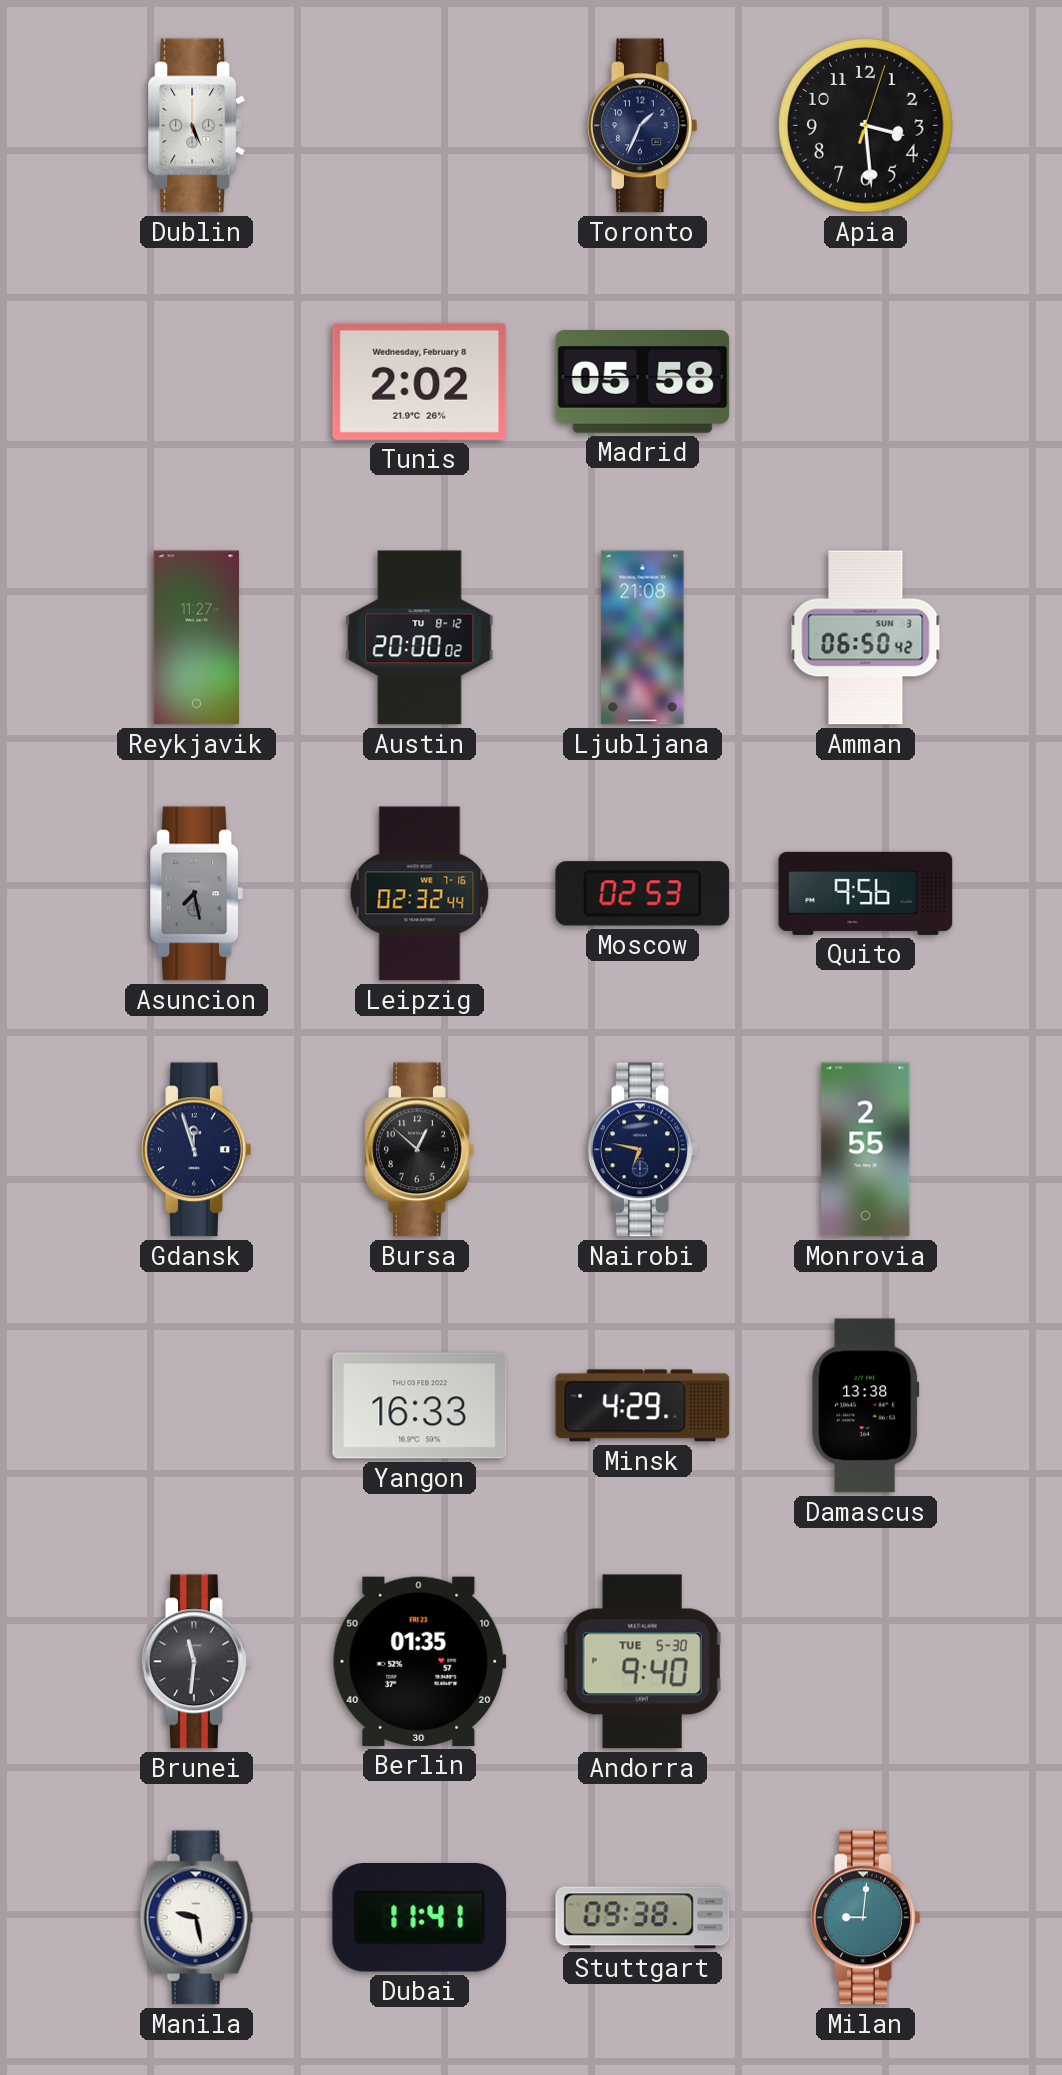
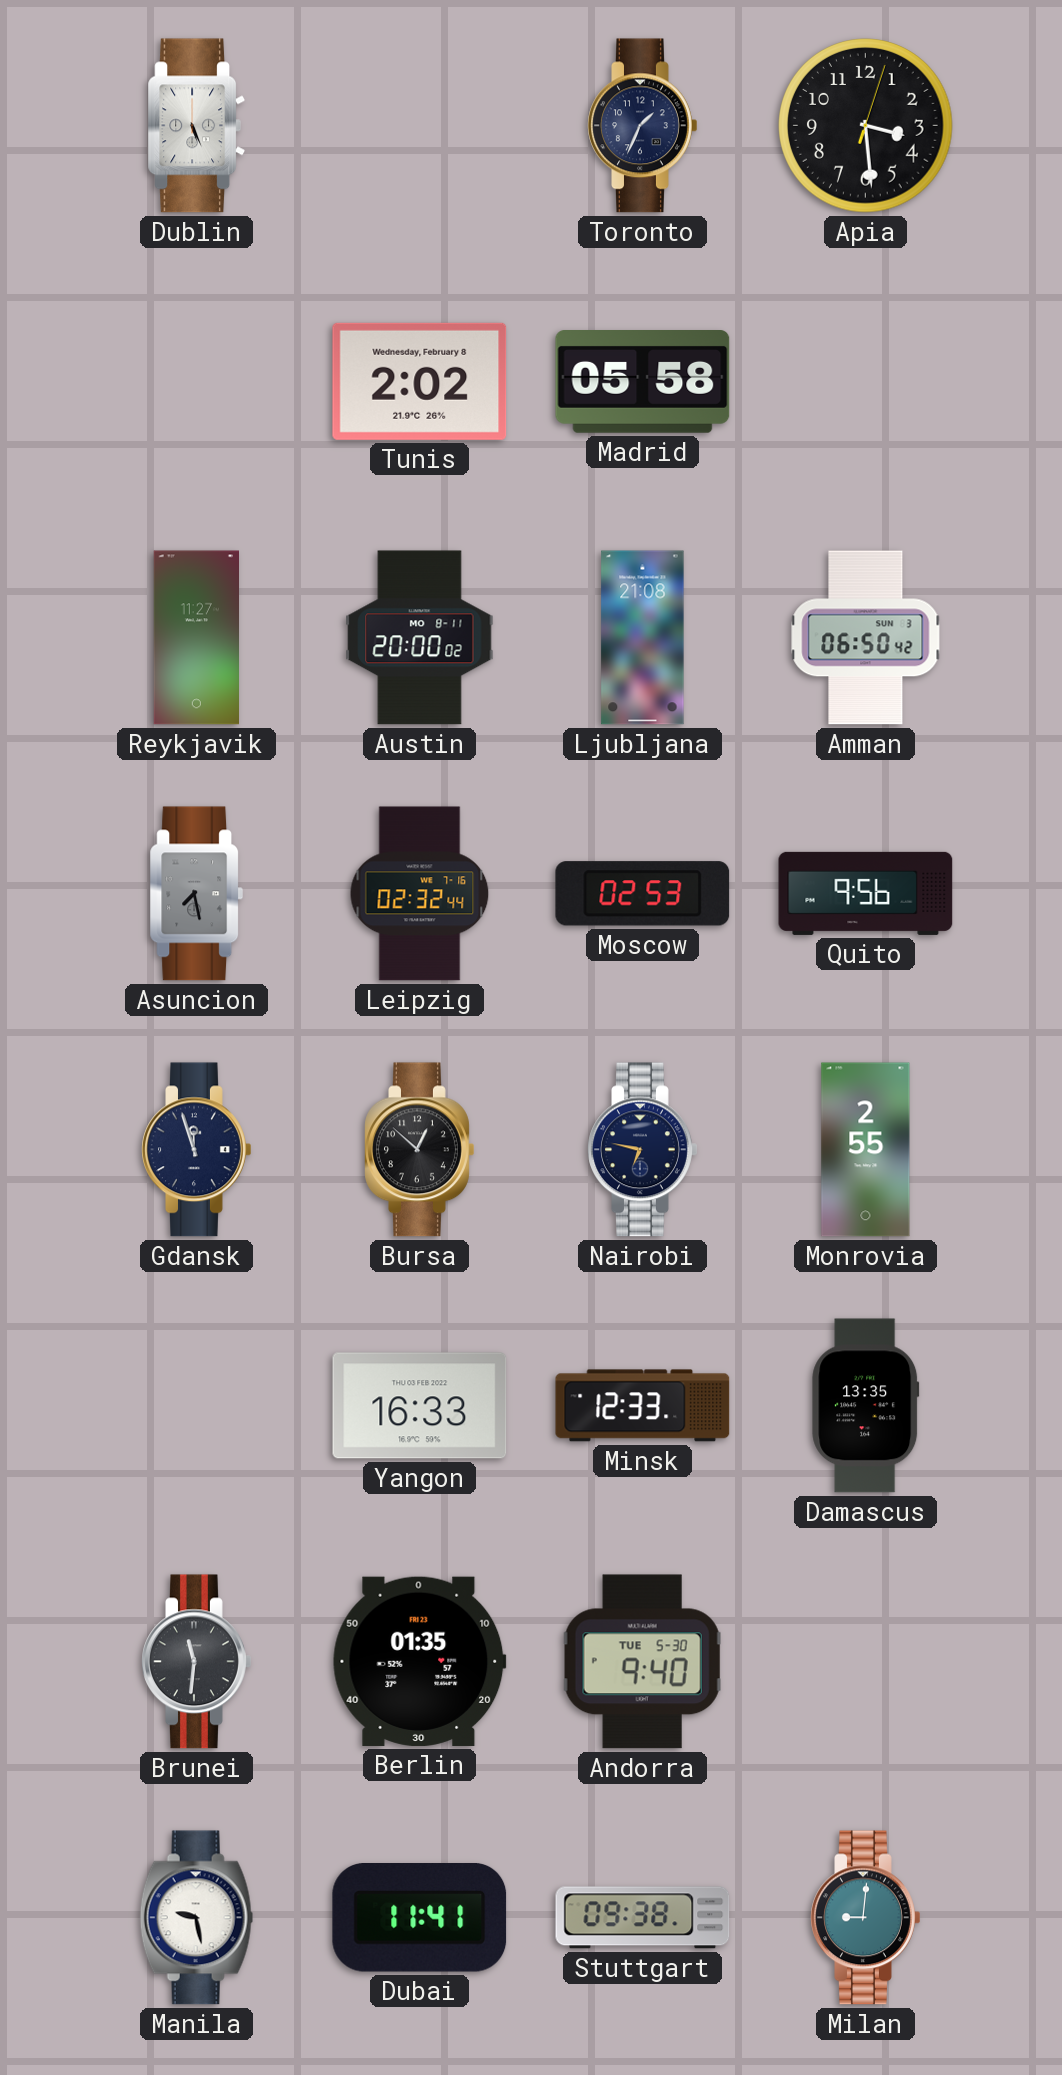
Austin date: TU 8-12 -> MO 8-11 (420, 638)
Minsk: 4:29 -> 12:33 (643, 1406)
Damascus: 13:38 -> 13:35 (866, 1406)
